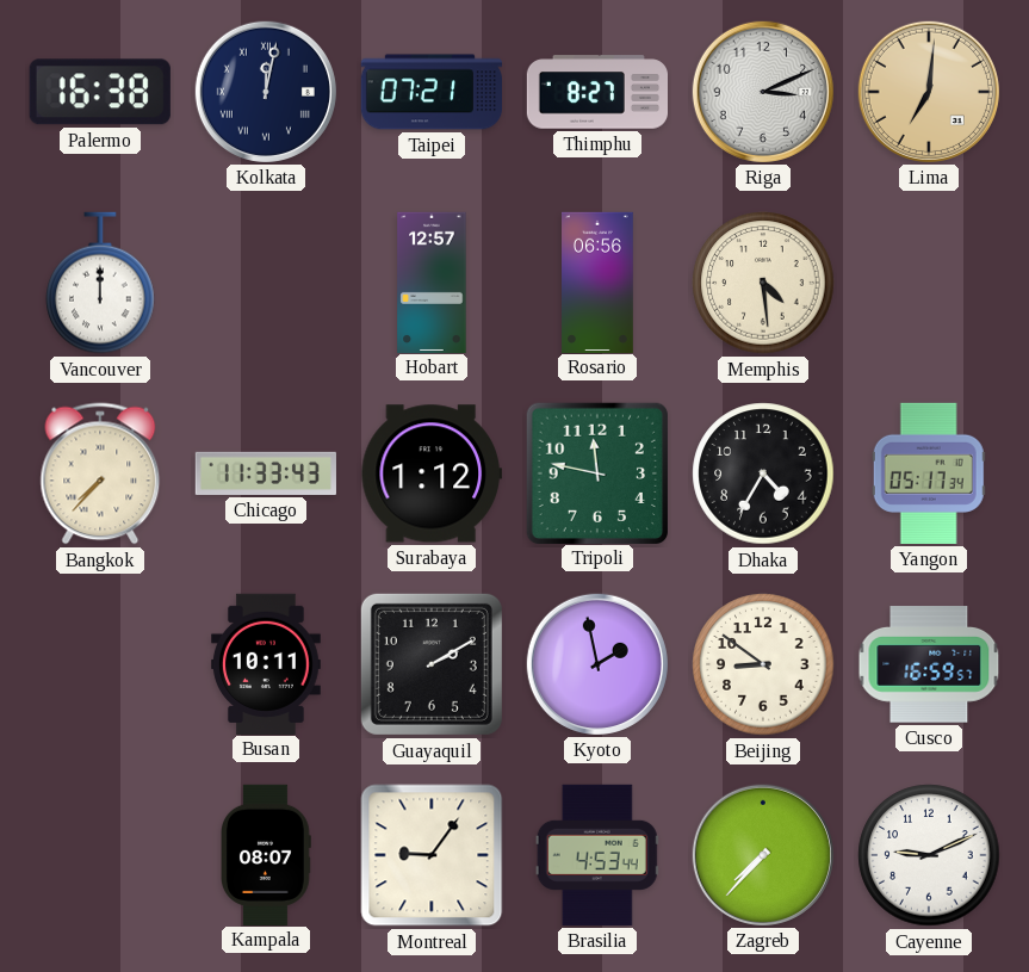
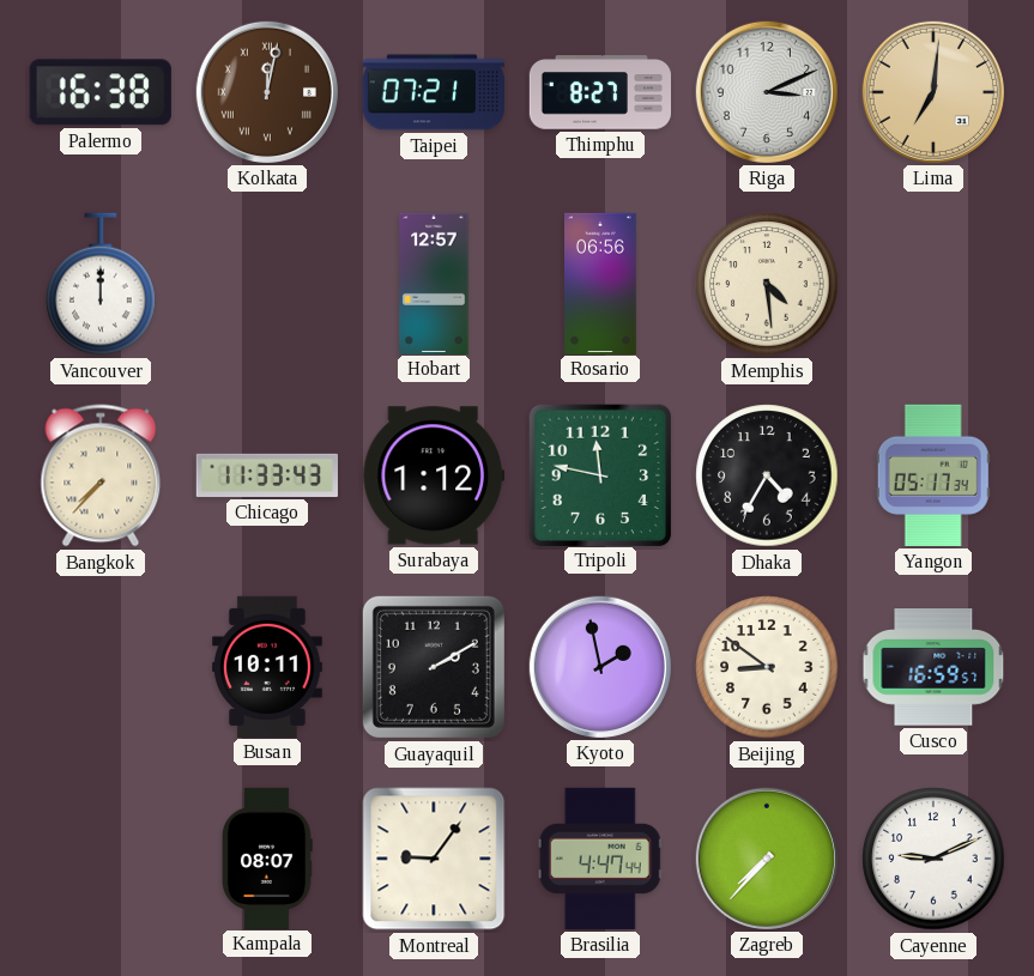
Kolkata dial: navy -> brown (267, 92)
Brasilia: 4:53 -> 4:47 (600, 859)
